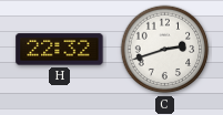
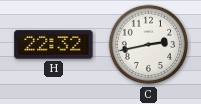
C: 2:42 -> 2:43 (149, 45)
